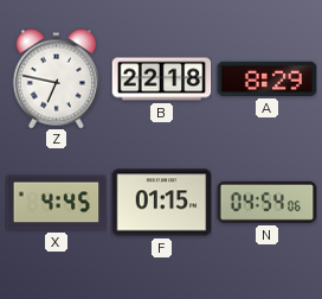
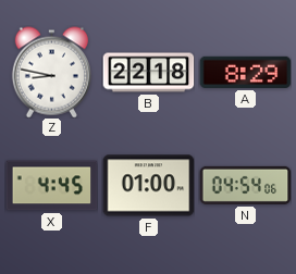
Z: 6:47 -> 8:47 (51, 72)
F: 01:15 -> 01:00 (148, 186)
